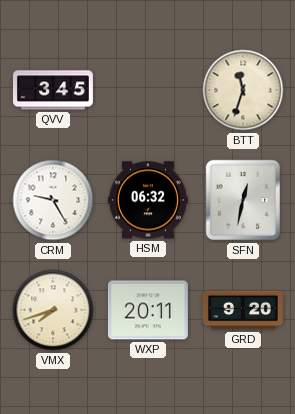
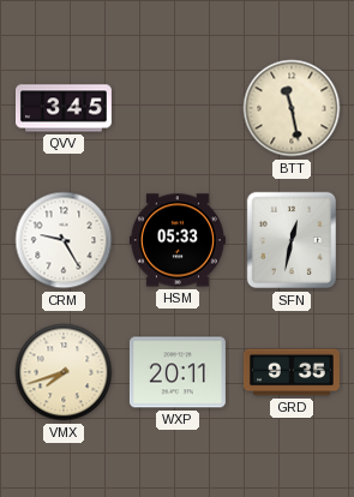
BTT: 11:33 -> 11:28 (292, 108)
HSM: 06:32 -> 05:33 (178, 240)
GRD: 9:20 -> 9:35 (292, 372)
